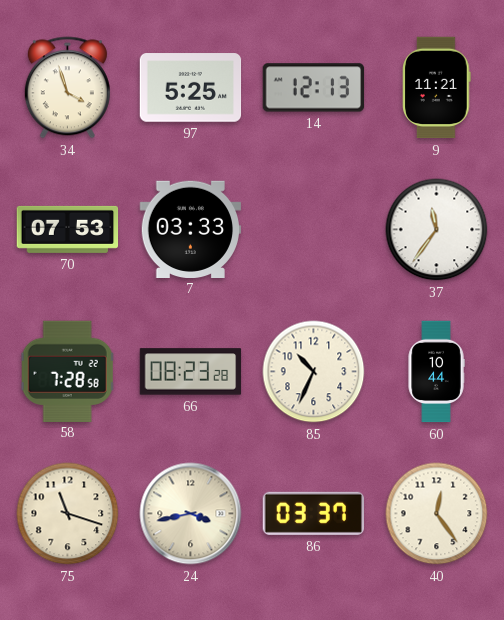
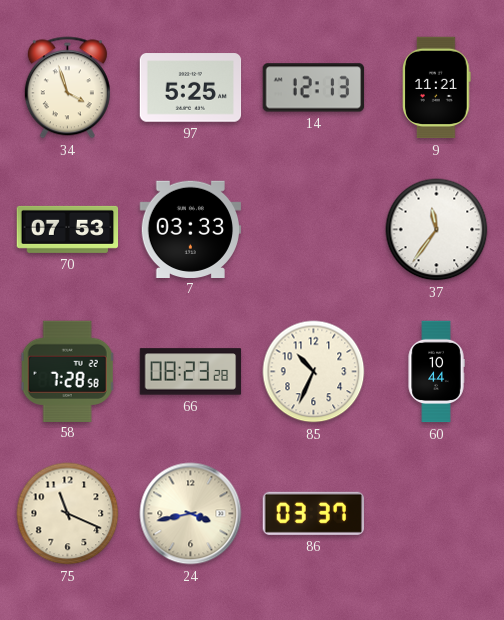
75: 11:18 -> 11:19 (68, 514)
40: 12:24 -> none (437, 514)
